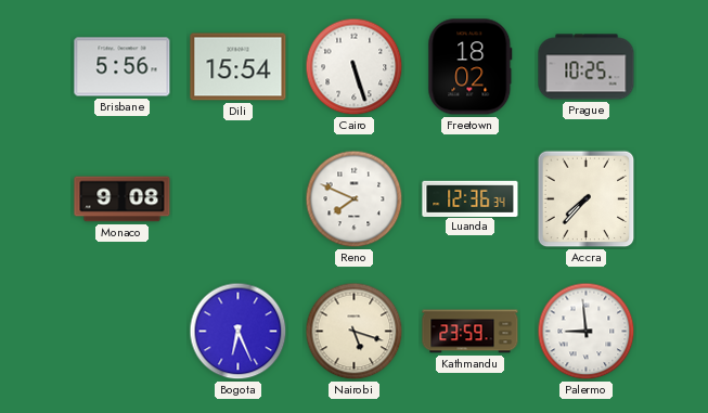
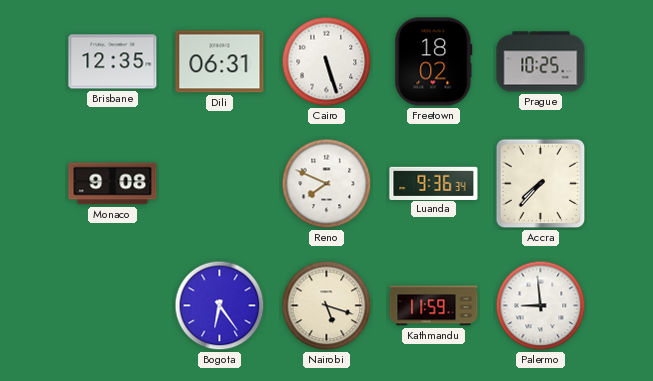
Brisbane: 5:56 -> 12:35 (113, 62)
Dili: 15:54 -> 06:31 (220, 62)
Luanda: 12:36 -> 9:36 (434, 183)
Bogota: 6:26 -> 6:24 (220, 306)
Kathmandu: 23:59 -> 11:59 (434, 306)
